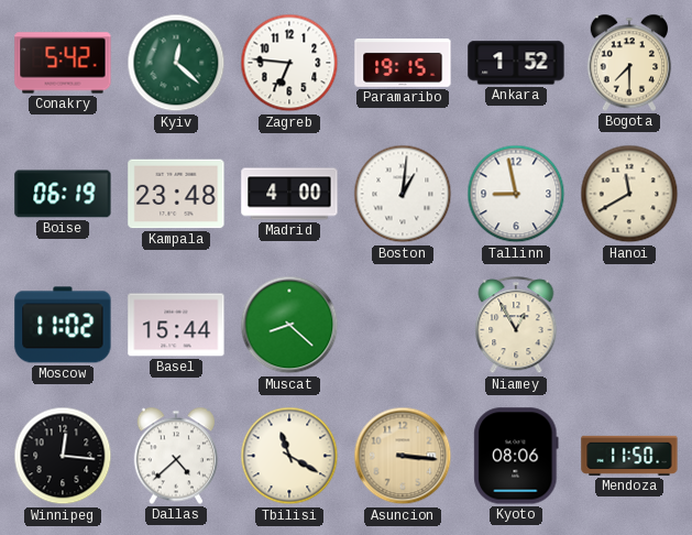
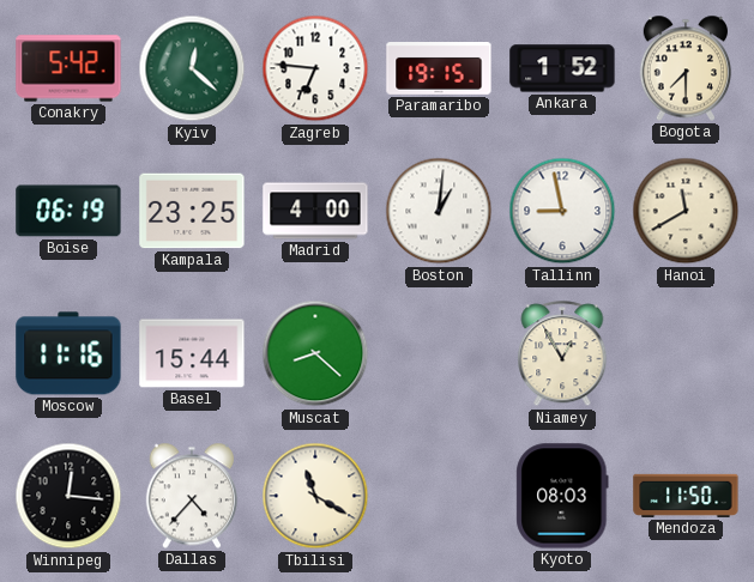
Kampala: 23:48 -> 23:25 (192, 211)
Moscow: 11:02 -> 11:16 (68, 353)
Dallas: 4:38 -> 4:37 (192, 496)
Asuncion: 3:16 -> none (403, 456)
Kyoto: 08:06 -> 08:03 (562, 496)
